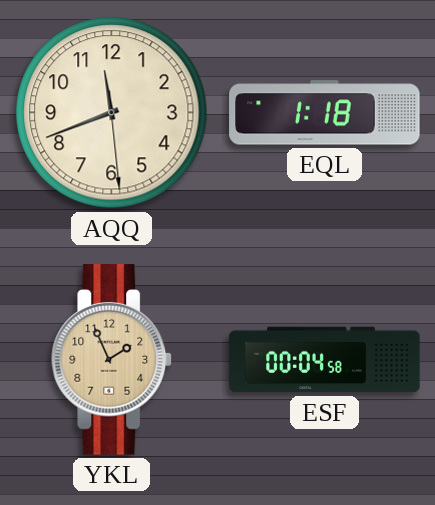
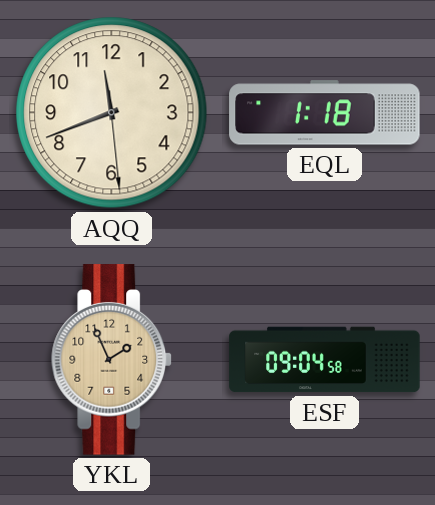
ESF: 00:04 -> 09:04 (325, 360)
